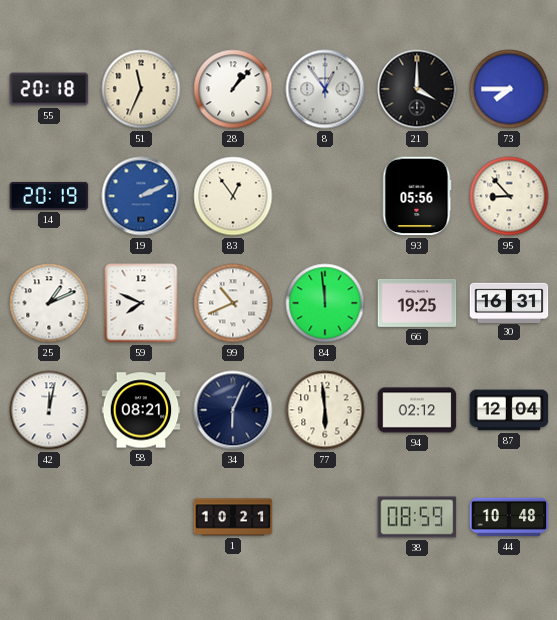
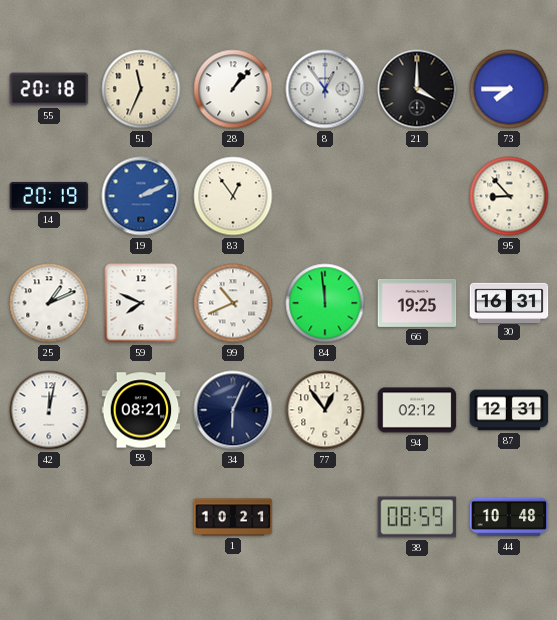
93: 05:56 -> none (417, 196)
77: 5:59 -> 12:54 (325, 410)
87: 12:04 -> 12:31 (509, 410)
